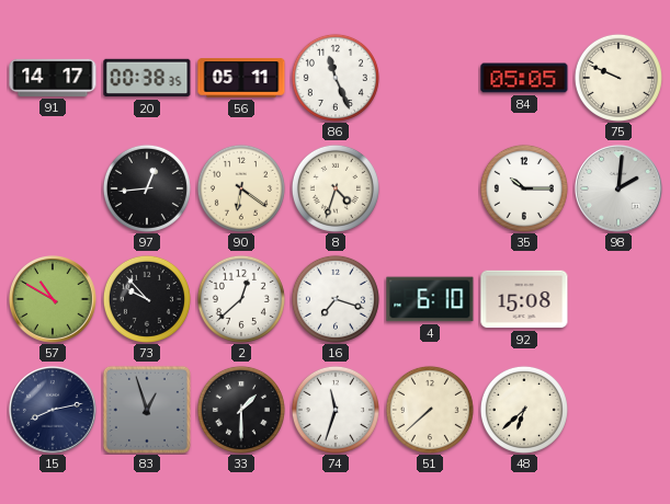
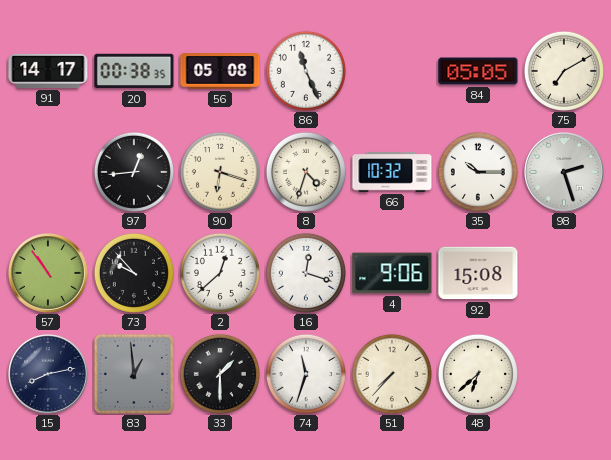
56: 05:11 -> 05:08 (220, 71)
75: 9:49 -> 7:10 (564, 71)
90: 6:21 -> 6:18 (220, 172)
66: none -> 10:32 (392, 172)
98: 2:01 -> 2:27 (565, 173)
57: 10:50 -> 10:54 (49, 274)
16: 7:18 -> 12:18 (306, 273)
4: 6:10 -> 9:06 (392, 273)
83: 12:57 -> 12:59 (134, 374)
51: 7:38 -> 7:37 (392, 374)
